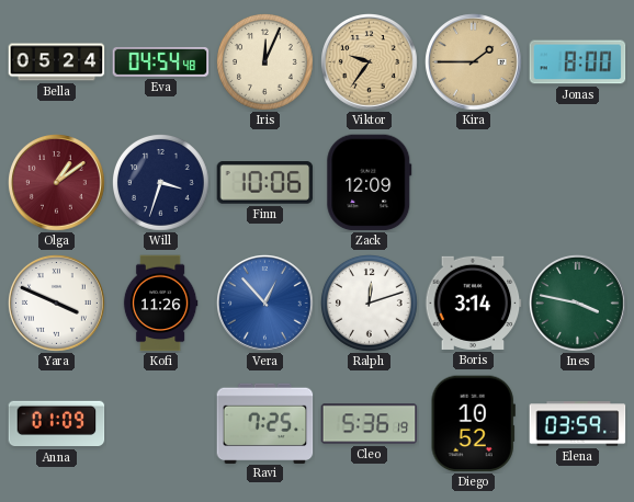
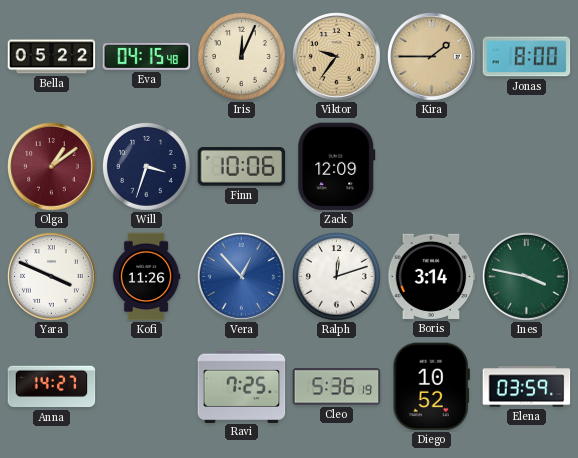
Bella: 05:24 -> 05:22 (52, 57)
Eva: 04:54 -> 04:15 (147, 56)
Anna: 01:09 -> 14:27 (52, 387)
